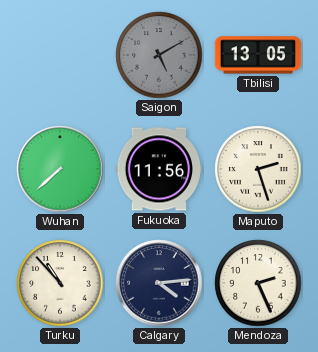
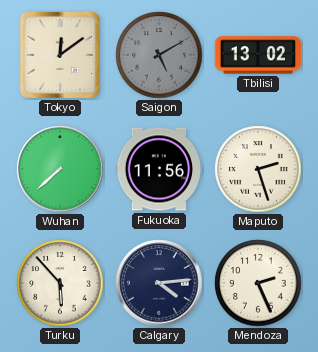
Tokyo: none -> 12:09 (60, 54)
Tbilisi: 13:05 -> 13:02 (258, 55)
Turku: 10:53 -> 5:53 (60, 283)
